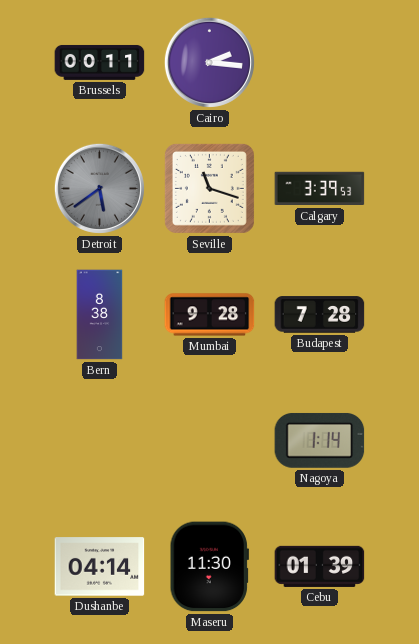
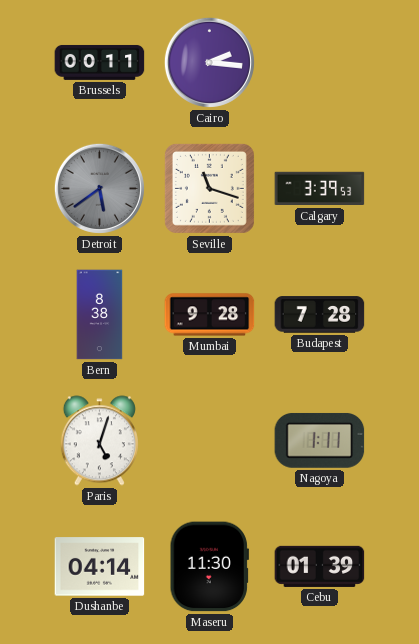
Paris: none -> 5:03 (99, 441)
Nagoya: 1:14 -> 1:11 (320, 441)
